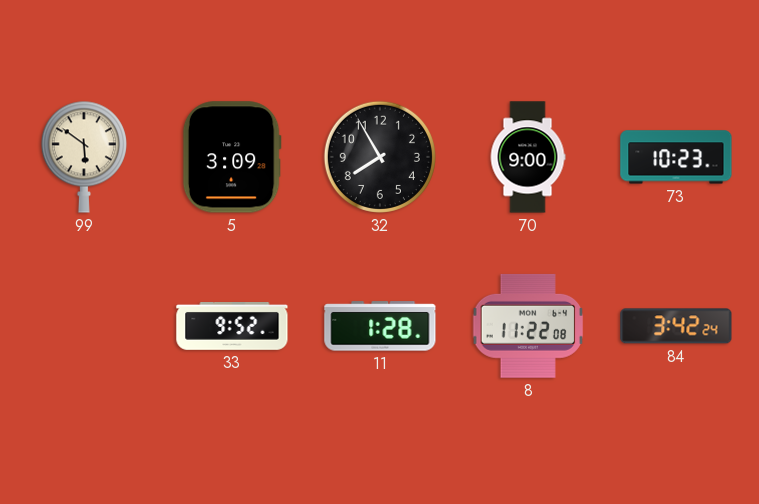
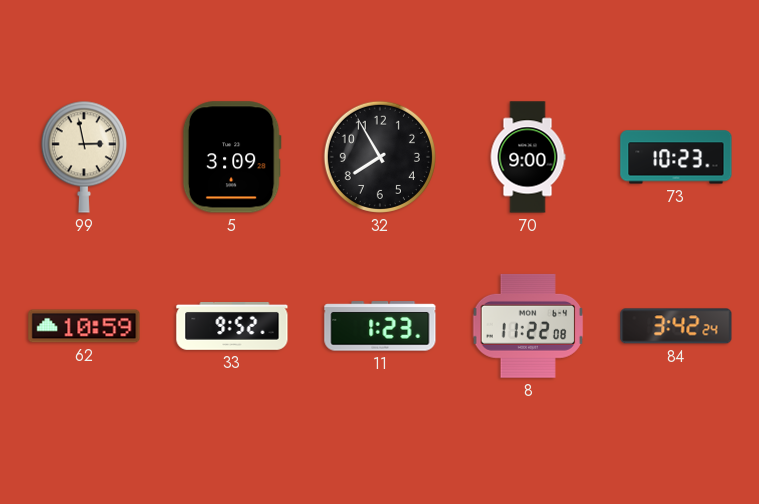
99: 5:51 -> 2:58 (84, 157)
62: none -> 10:59 (84, 326)
11: 1:28 -> 1:23 (380, 326)
